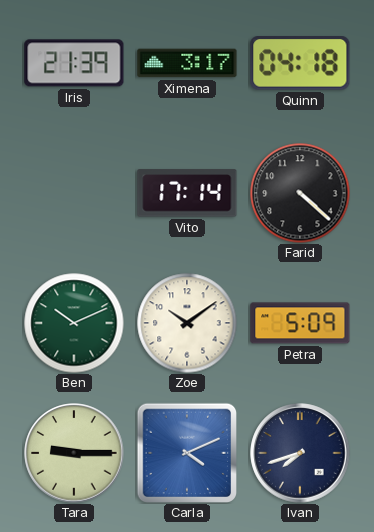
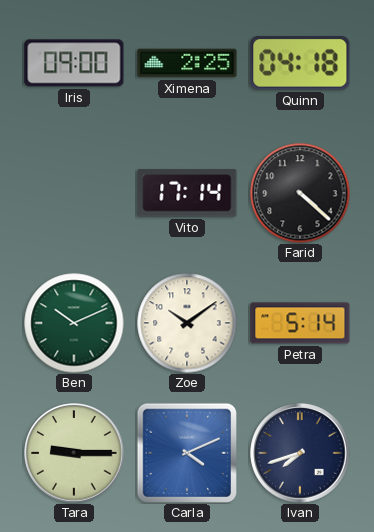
Iris: 21:39 -> 09:00 (74, 63)
Ximena: 3:17 -> 2:25 (187, 63)
Petra: 5:09 -> 5:14 (300, 323)
